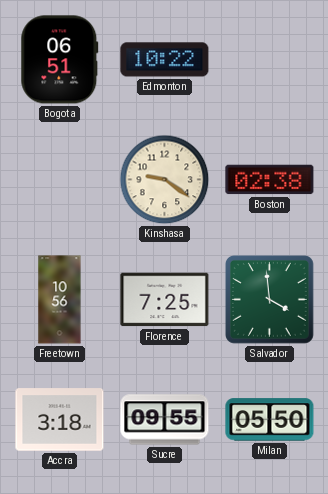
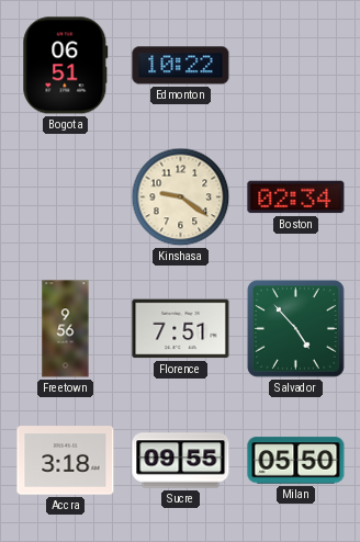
Boston: 02:38 -> 02:34 (296, 197)
Freetown: 10:56 -> 9:56 (66, 329)
Florence: 7:25 -> 7:51 (181, 329)
Salvador: 3:59 -> 4:53 (295, 328)
